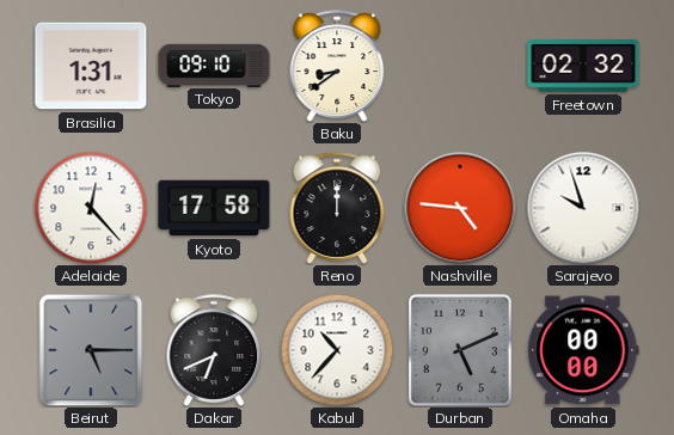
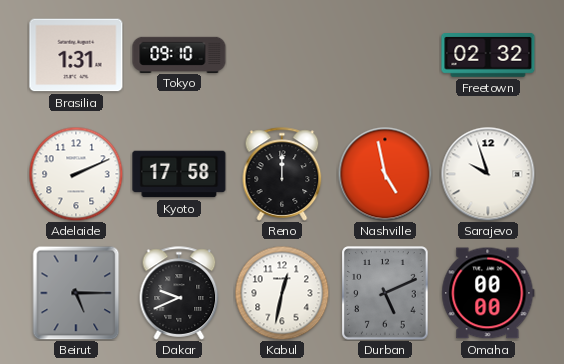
Baku: 8:39 -> none (337, 66)
Adelaide: 12:23 -> 2:11 (76, 174)
Nashville: 4:46 -> 4:58 (385, 174)
Dakar: 6:41 -> 9:41 (179, 293)
Kabul: 10:37 -> 12:32 (282, 293)
